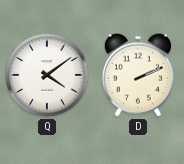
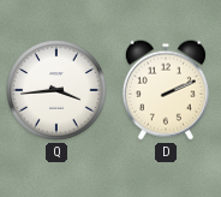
Q: 4:09 -> 3:44 (56, 90)
